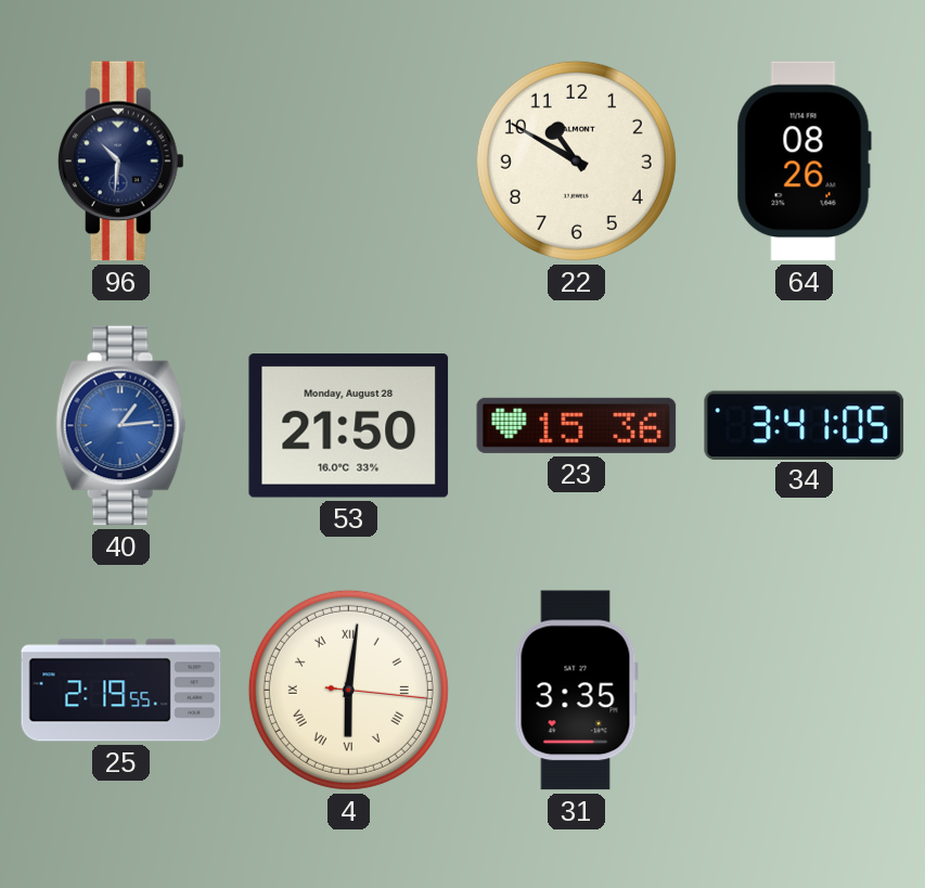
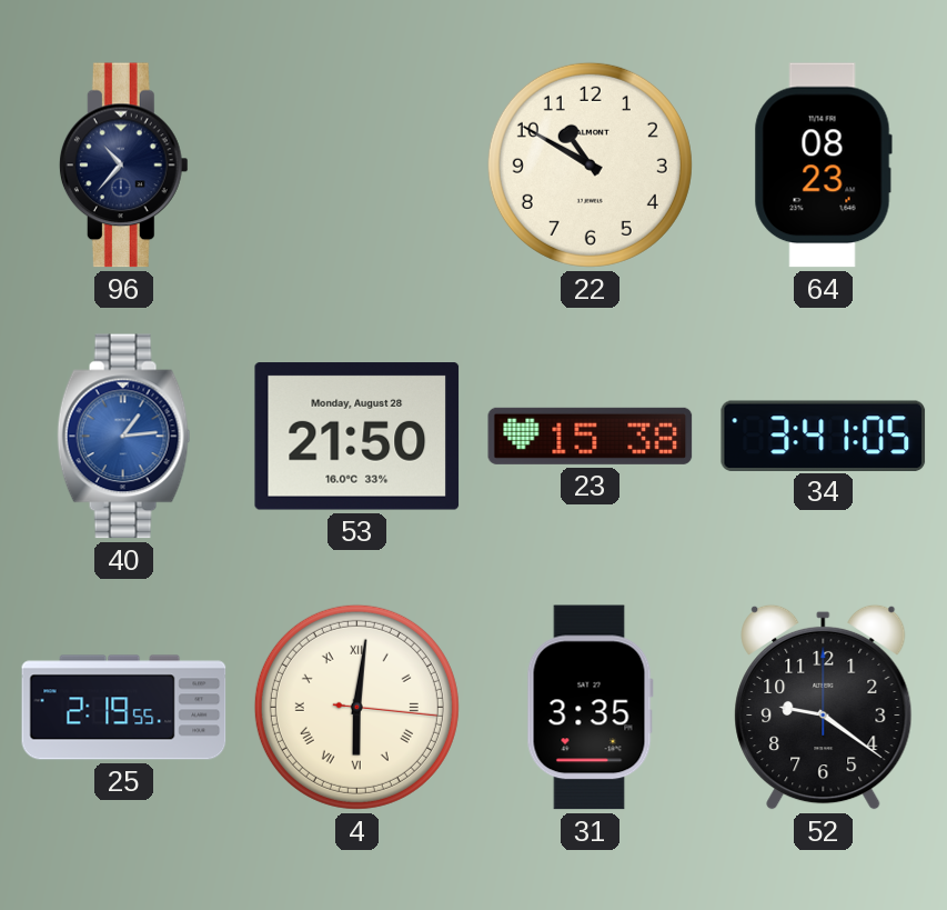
96: 10:31 -> 10:37 (123, 166)
64: 08:26 -> 08:23 (823, 166)
23: 15:36 -> 15:38 (591, 436)
52: none -> 9:21 (824, 707)
